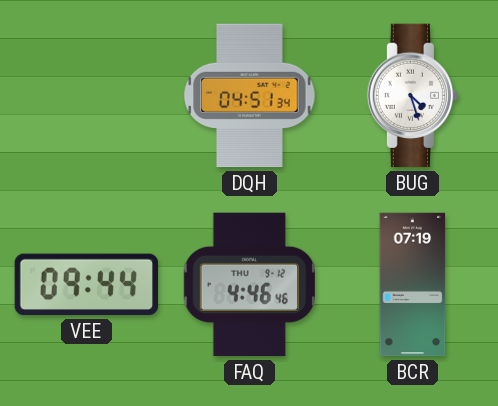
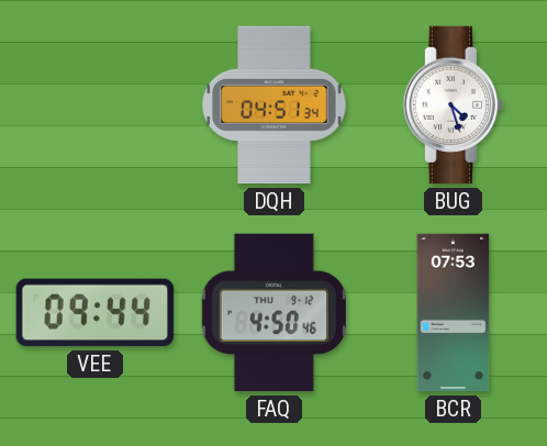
FAQ: 4:46 -> 4:50 (273, 313)
BCR: 07:19 -> 07:53 (454, 313)
